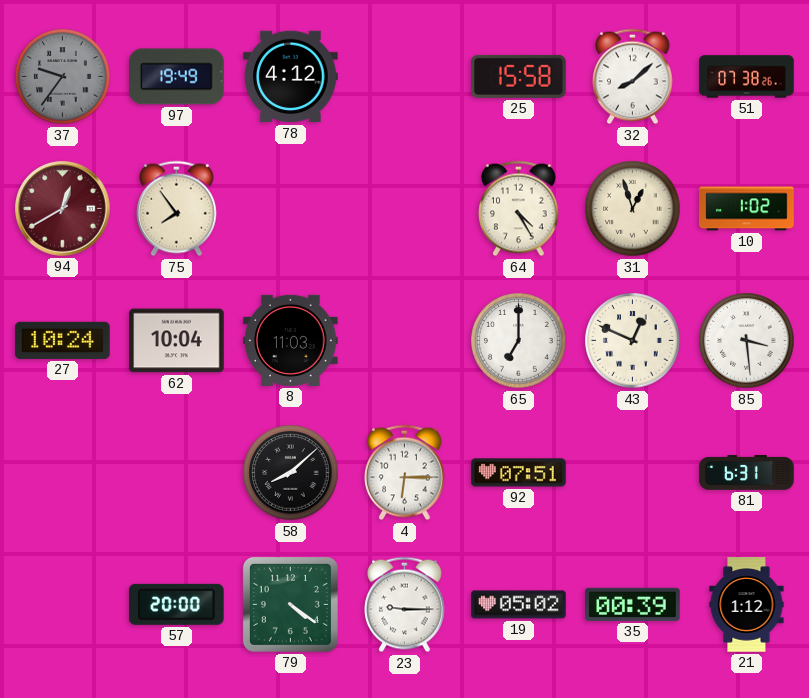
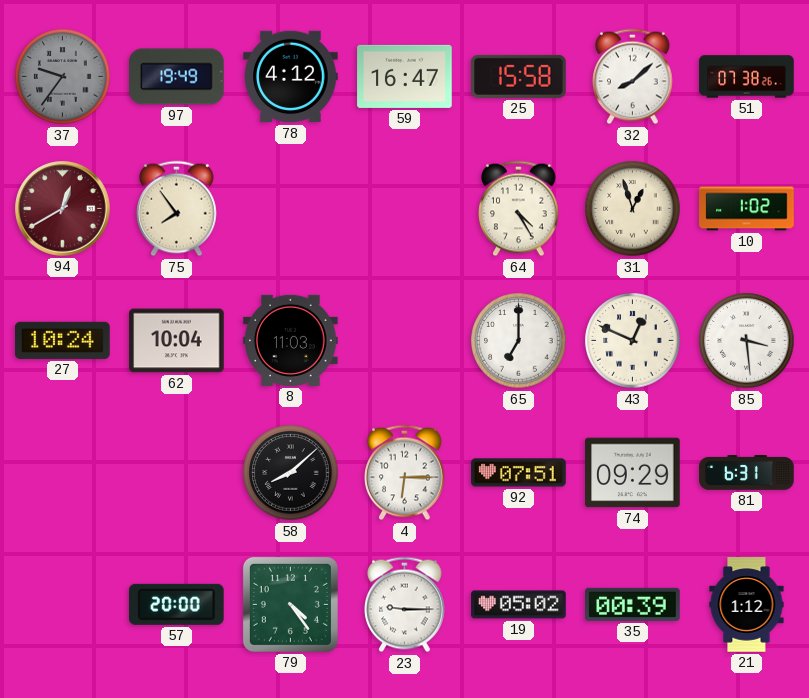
59: none -> 16:47 (405, 76)
74: none -> 09:29 (633, 473)
79: 4:21 -> 4:24 (290, 604)
